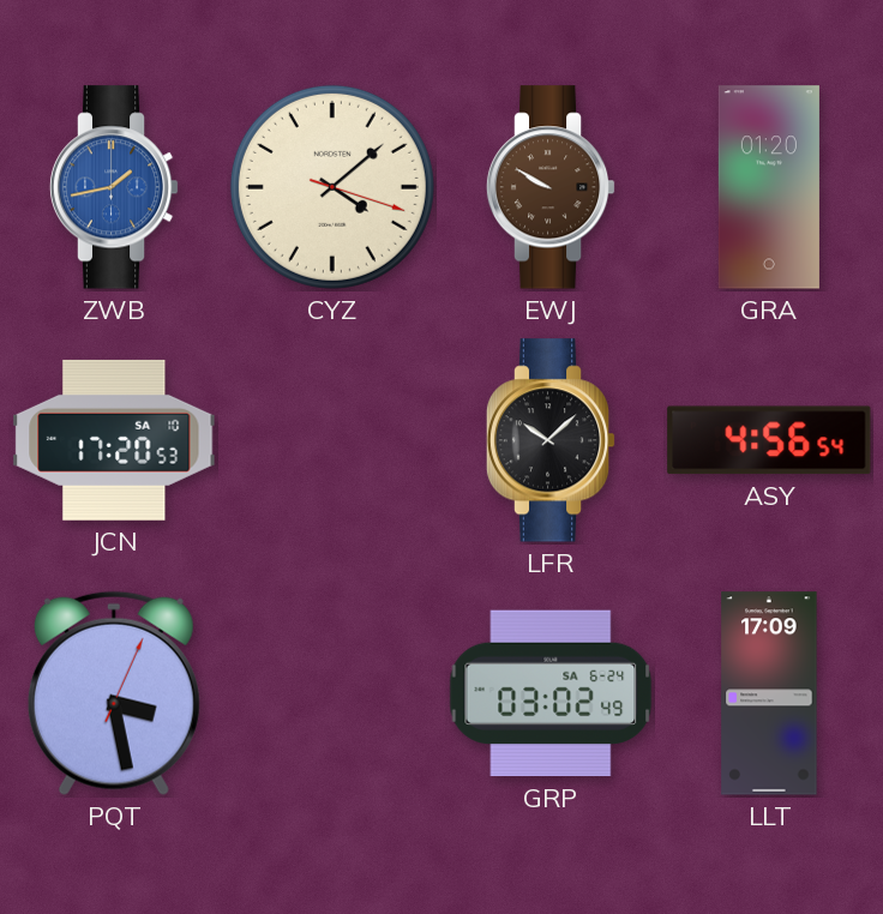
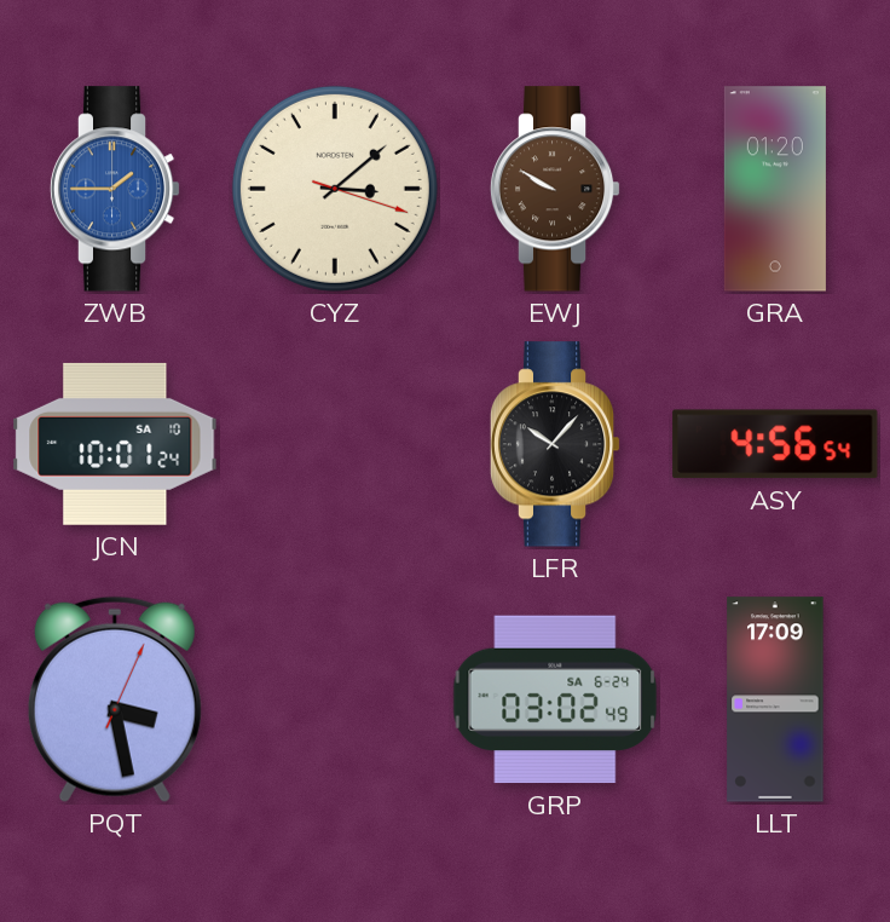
ZWB: 1:43 -> 1:45 (115, 189)
CYZ: 4:08 -> 3:08 (335, 189)
JCN: 17:20 -> 10:01 (115, 444)
LFR: 10:08 -> 10:07 (555, 444)
